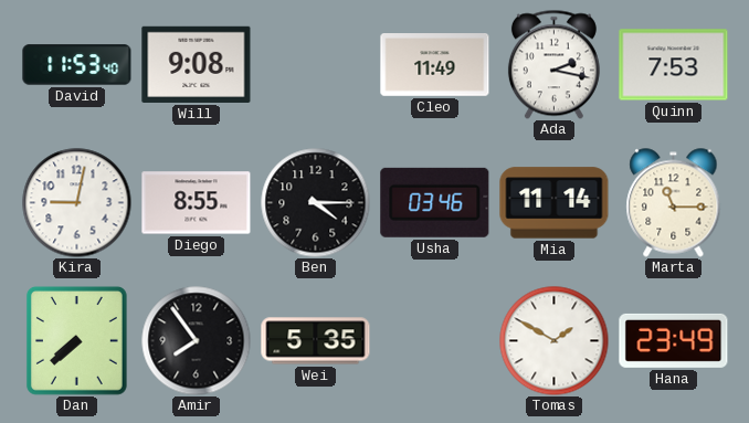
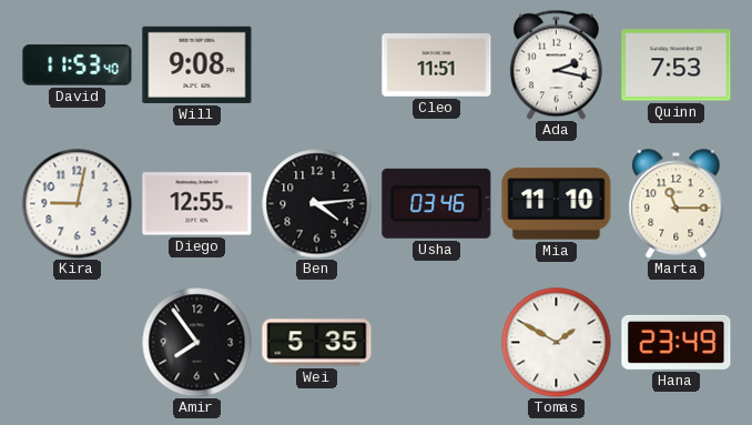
Cleo: 11:49 -> 11:51 (437, 65)
Diego: 8:55 -> 12:55 (197, 204)
Ben: 4:15 -> 4:14 (317, 204)
Mia: 11:14 -> 11:10 (557, 204)
Dan: 7:38 -> none (76, 341)
